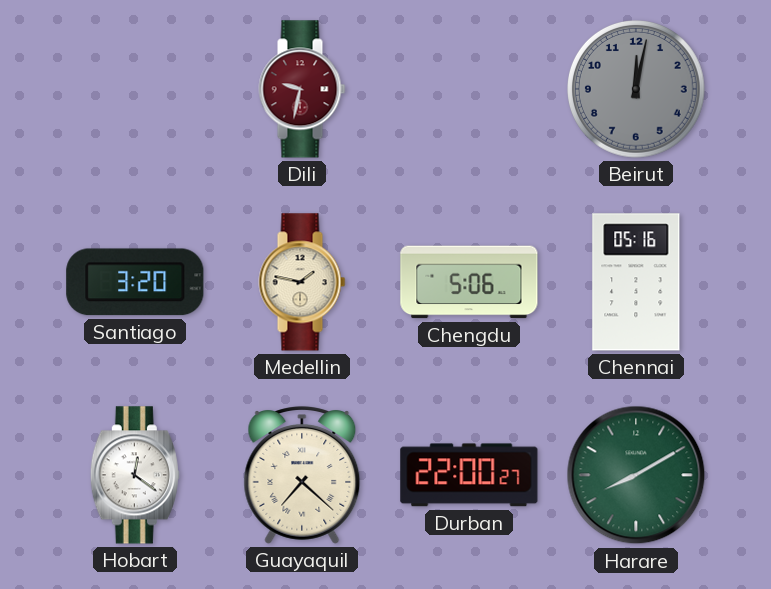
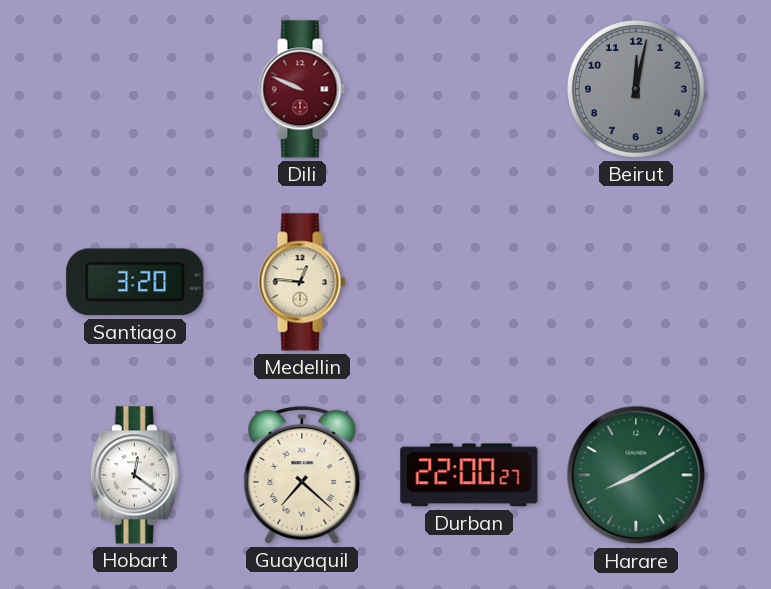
Dili: 9:32 -> 9:49 (302, 89)
Medellin: 1:47 -> 12:46 (302, 282)
Chengdu: 5:06 -> none (469, 282)
Chennai: 05:16 -> none (636, 282)
